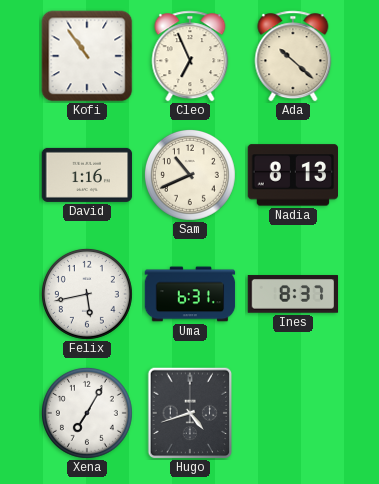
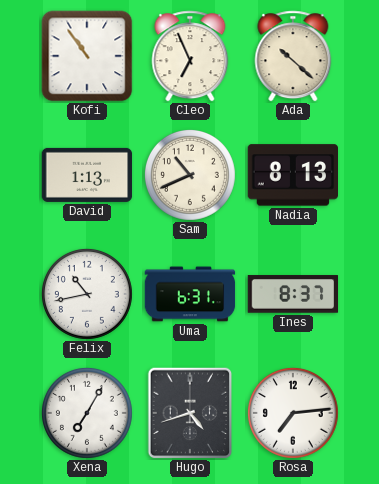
David: 1:16 -> 1:13 (87, 175)
Felix: 5:43 -> 10:43 (87, 294)
Rosa: none -> 7:14 (293, 413)
